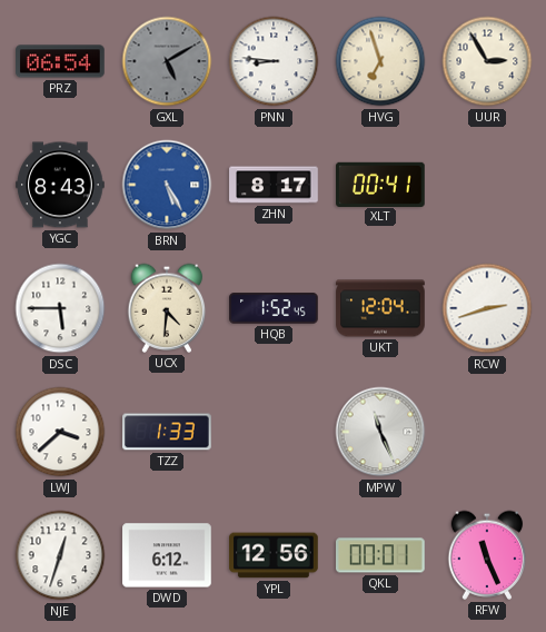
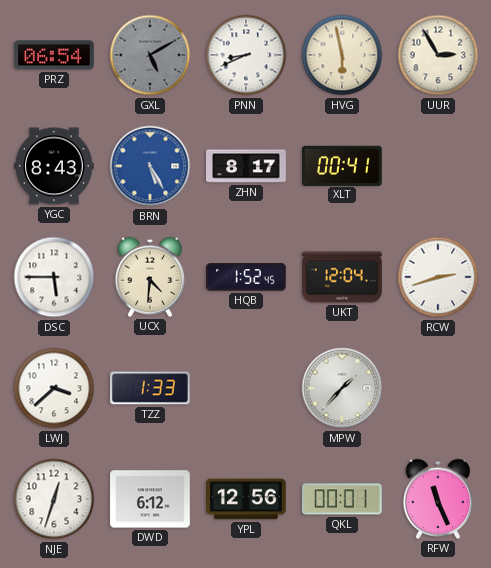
PNN: 8:46 -> 8:41 (246, 55)
HVG: 6:57 -> 5:58 (342, 55)
MPW: 11:26 -> 1:37 (342, 388)
